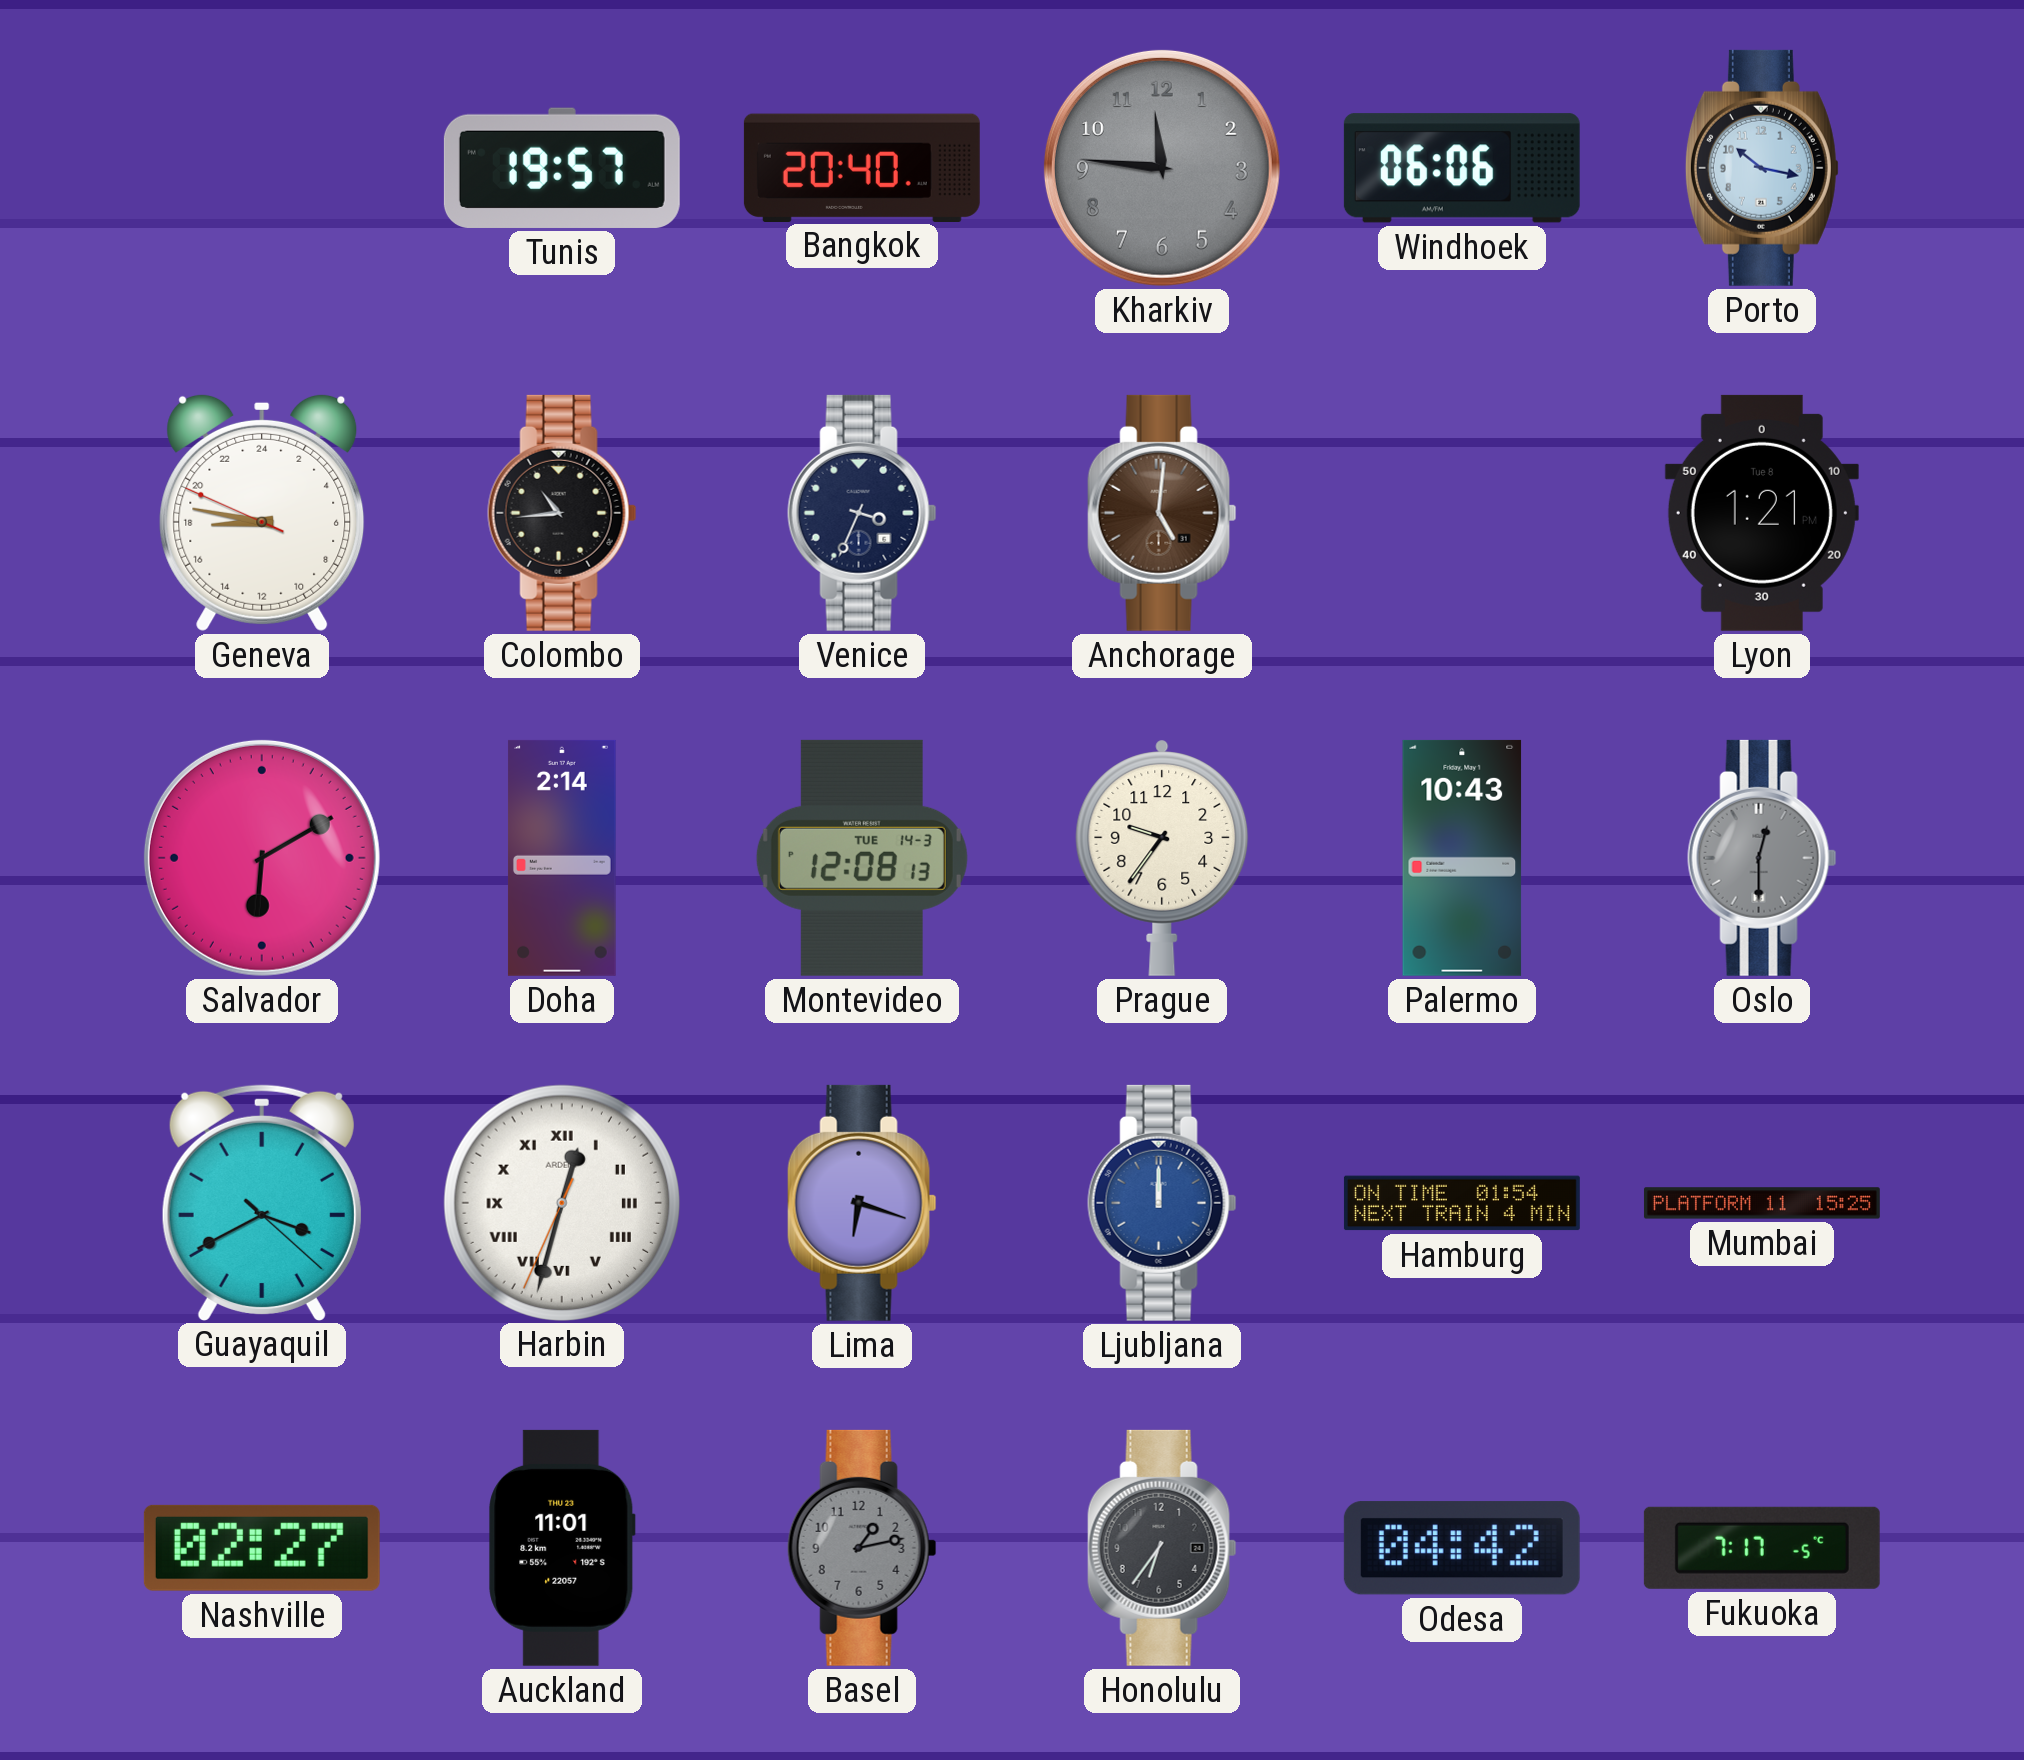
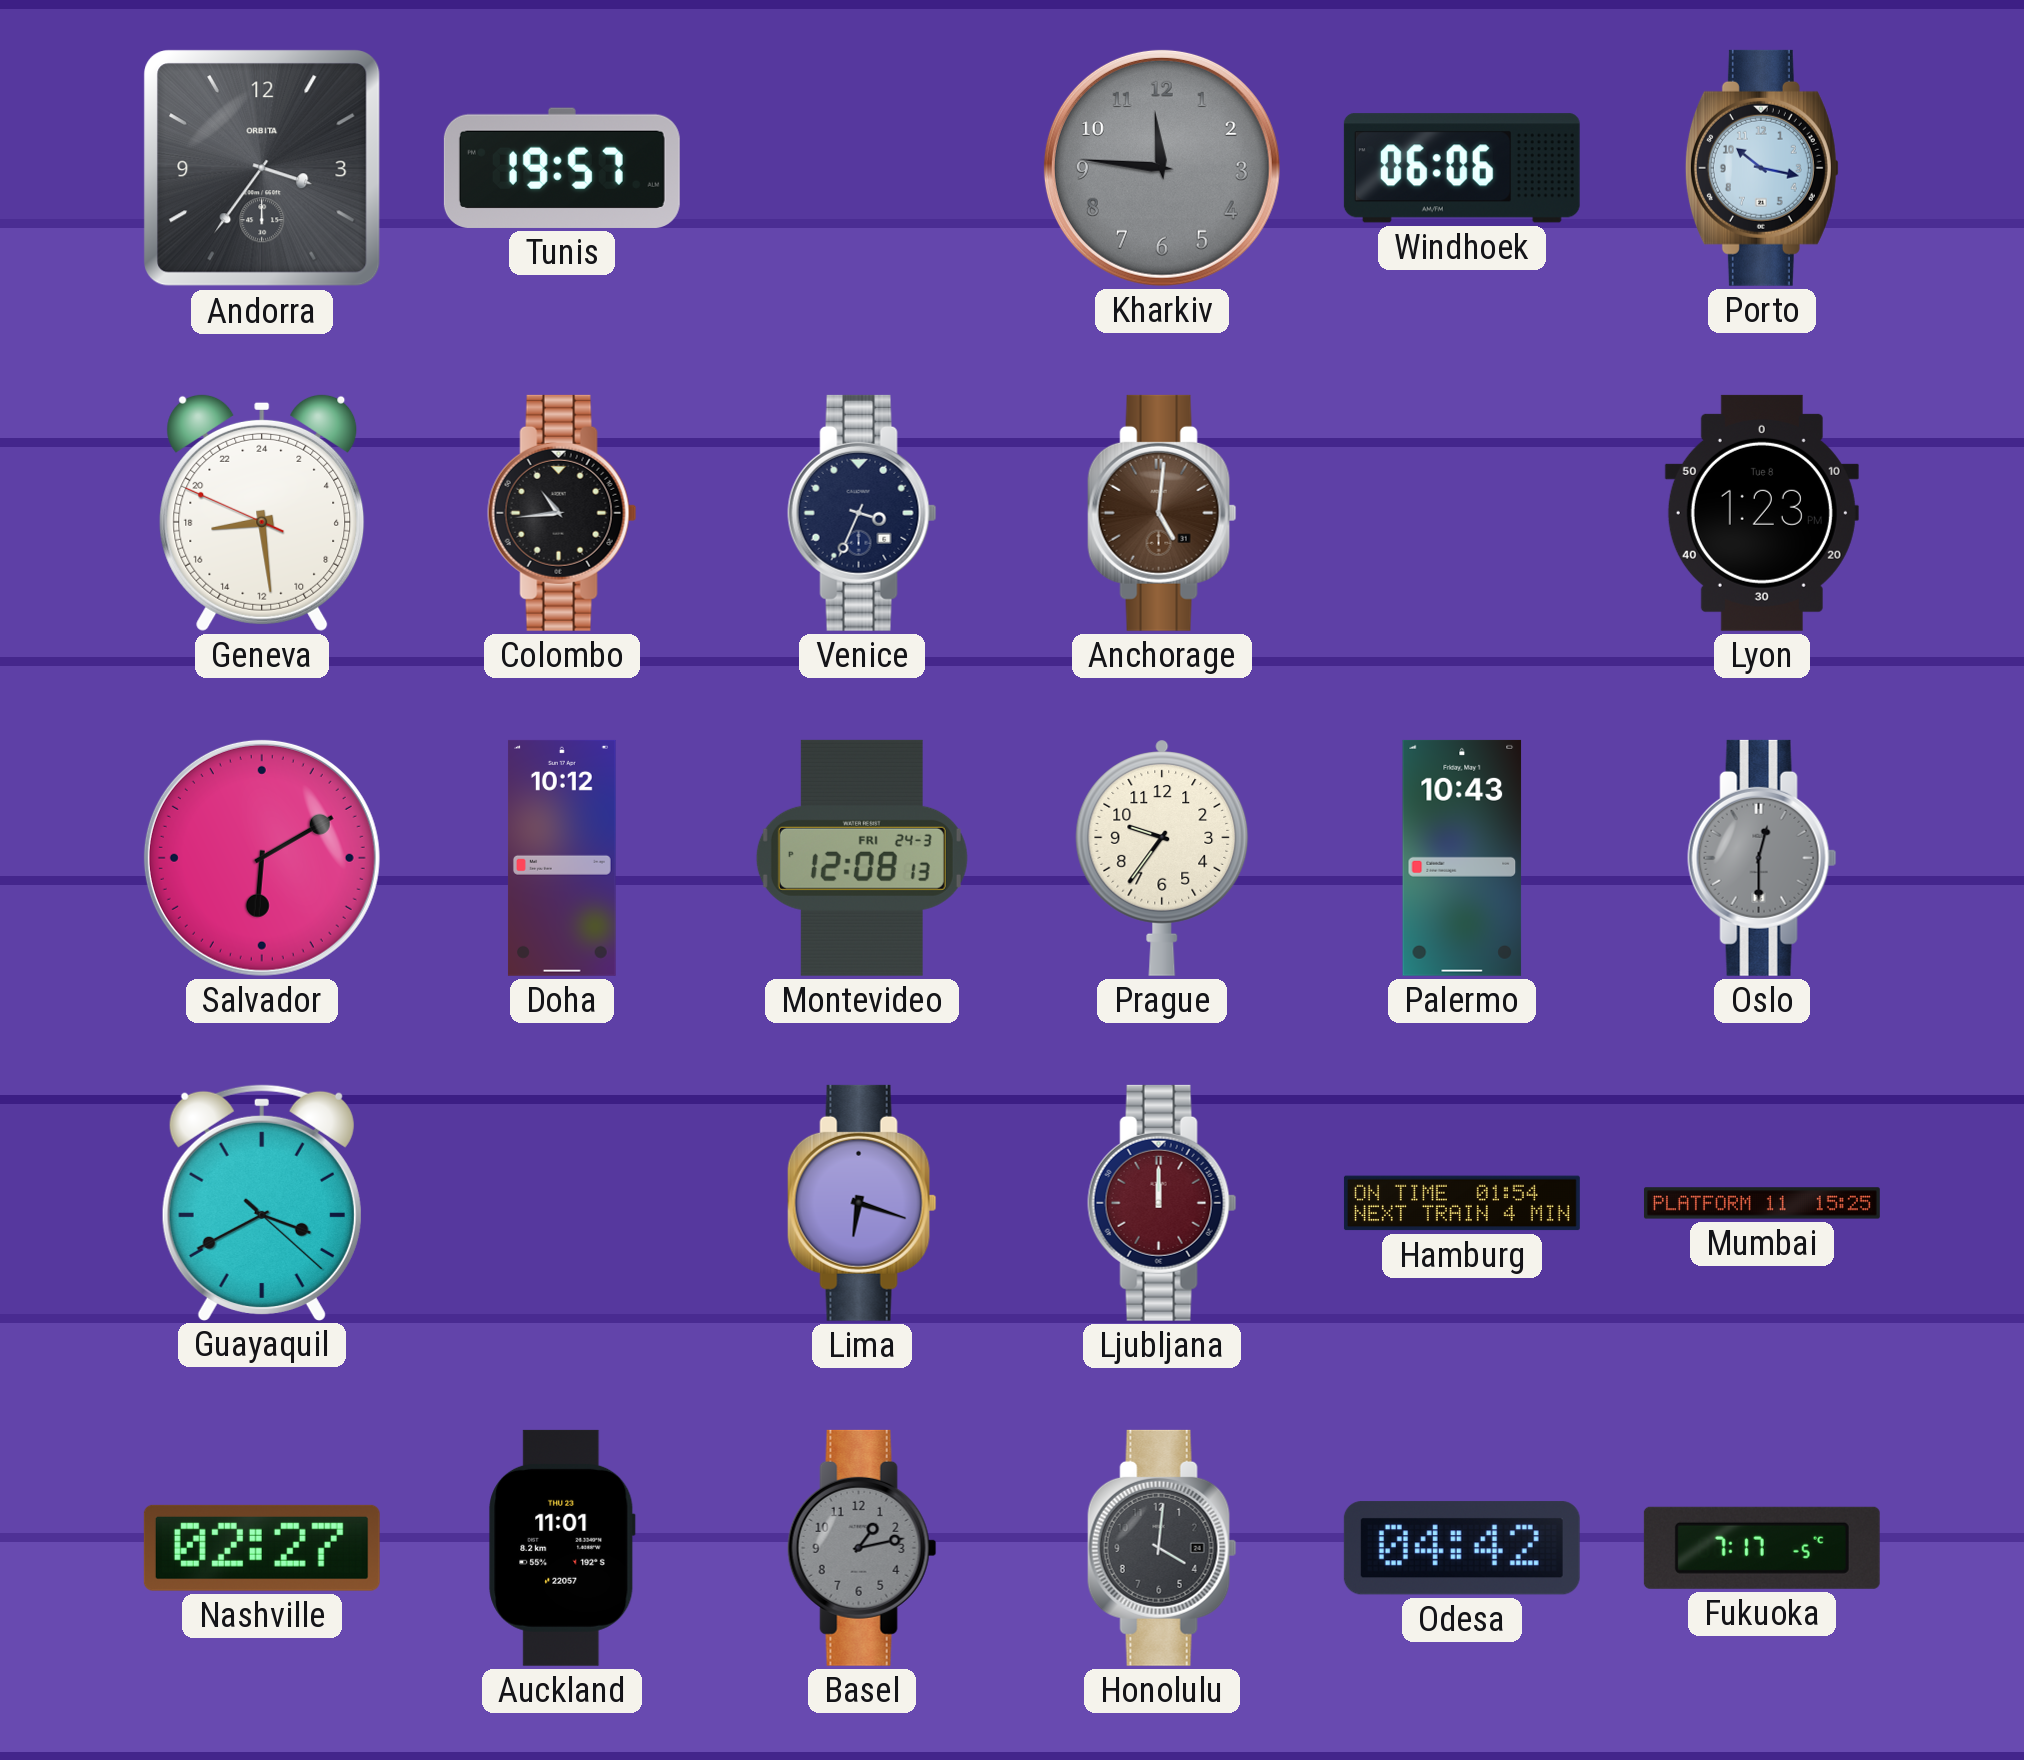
Andorra: none -> 3:36 (262, 168)
Bangkok: 20:40 -> none (862, 167)
Geneva: 17:46 -> 17:28 (262, 512)
Lyon: 1:21 -> 1:23 (1762, 513)
Doha: 2:14 -> 10:12 (562, 858)
Montevideo date: TUE 14-3 -> FRI 24-3 (862, 858)
Harbin: 12:32 -> none (561, 1202)
Ljubljana dial: blue -> burgundy (1162, 1203)
Honolulu: 6:36 -> 4:01 (1162, 1548)
